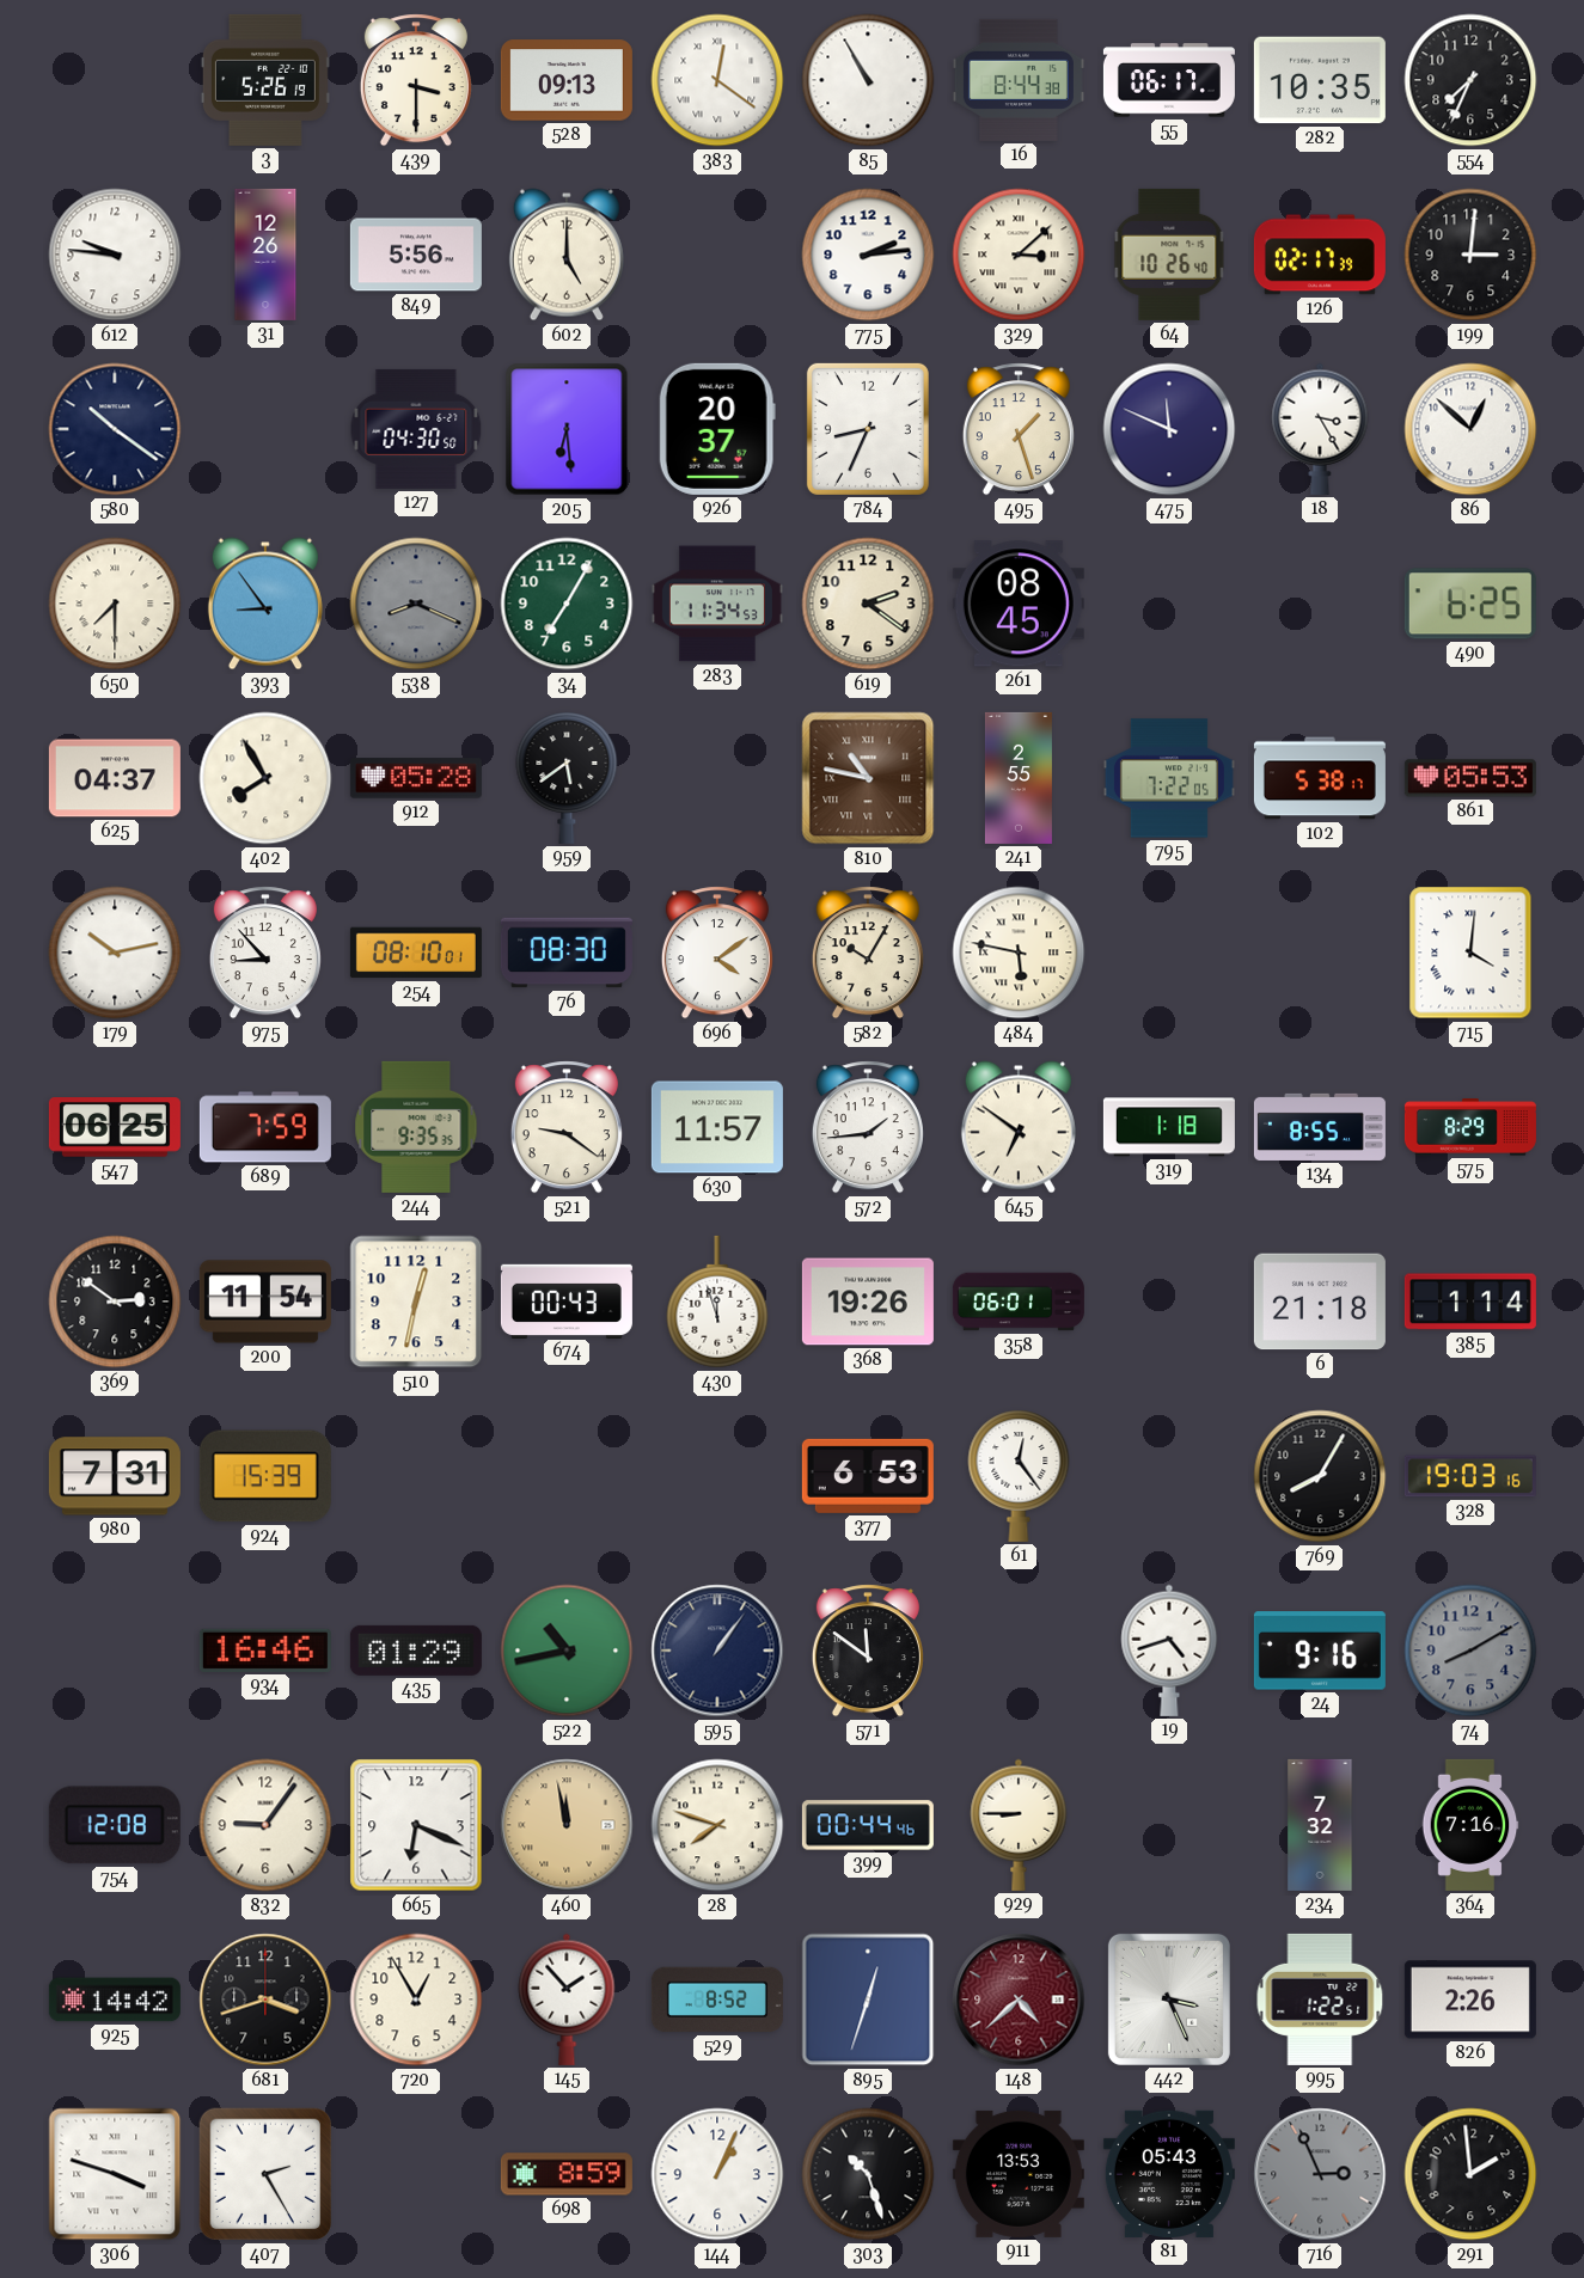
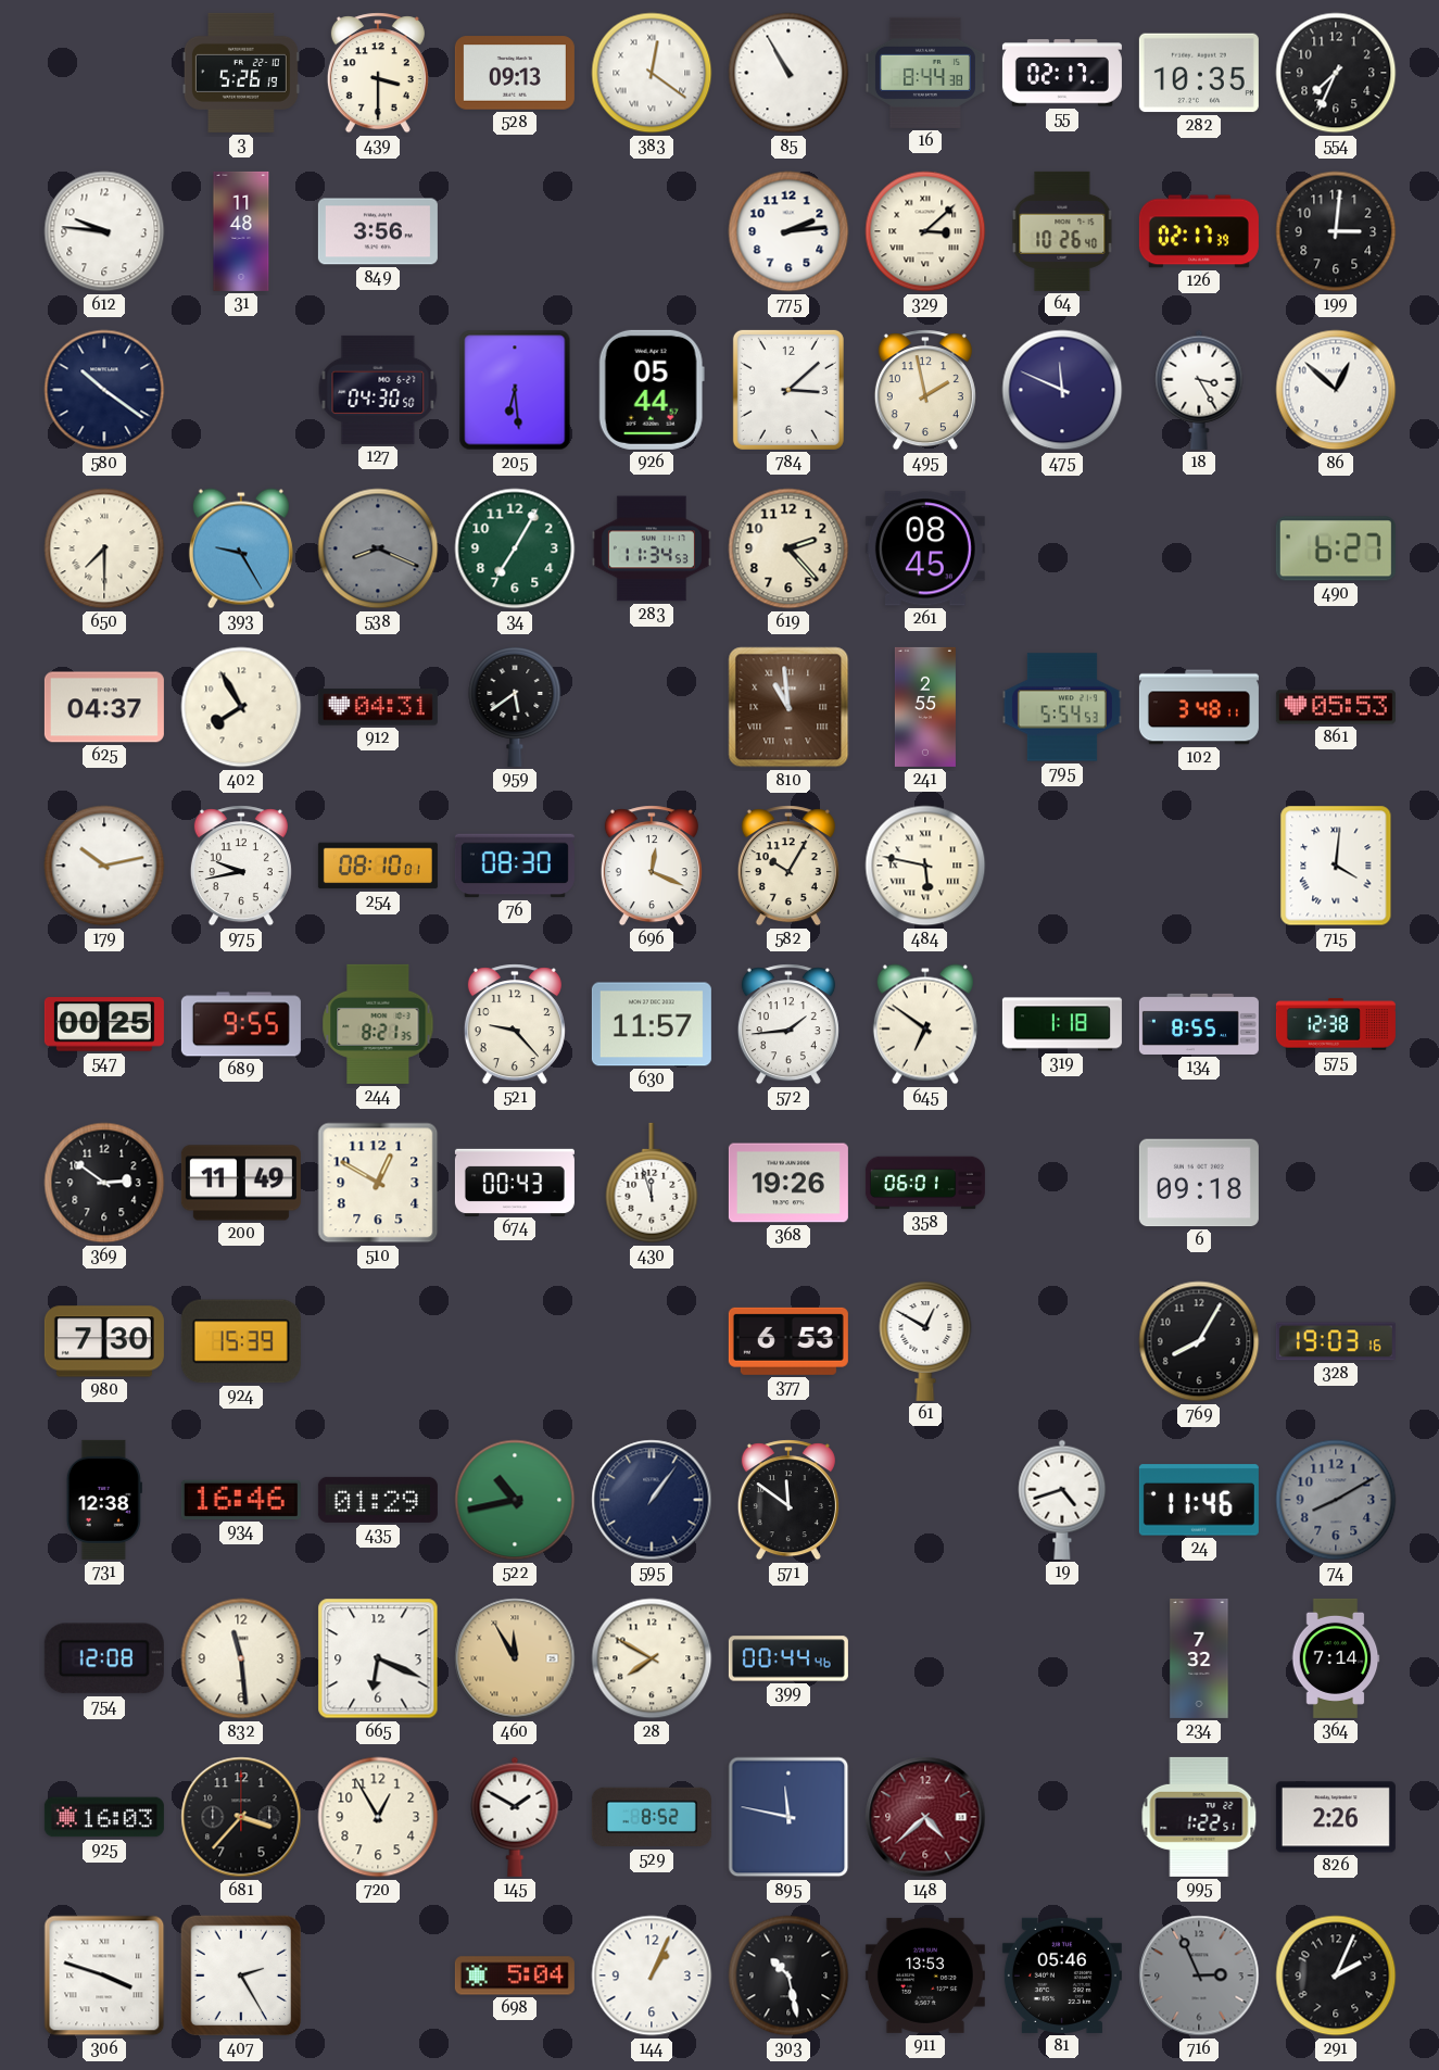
55: 06:17 -> 02:17 (1062, 73)
31: 12:26 -> 11:48 (241, 231)
849: 5:56 -> 3:56 (378, 231)
602: 5:00 -> none (567, 255)
926: 20:37 -> 05:44 (652, 390)
784: 8:34 -> 3:08 (788, 390)
495: 1:27 -> 1:58 (925, 390)
393: 8:54 -> 9:25 (241, 548)
619: 2:21 -> 2:23 (788, 548)
490: 6:25 -> 6:27 (1336, 548)
912: 05:28 -> 04:31 (378, 707)
810: 10:47 -> 10:59 (788, 707)
795: 7:22 -> 5:54 (1062, 707)
102: 5:38 -> 3:48 (1199, 707)
975: 8:53 -> 9:43 (241, 866)
696: 4:09 -> 12:19 (652, 866)
547: 06:25 -> 00:25 (104, 1024)
689: 7:59 -> 9:55 (241, 1024)
244: 9:35 -> 8:21 (378, 1024)
521: 9:21 -> 9:23 (515, 1024)
575: 8:29 -> 12:38 (1336, 1024)
200: 11:54 -> 11:49 (241, 1183)
510: 12:32 -> 12:50 (378, 1183)
6: 21:18 -> 09:18 (1199, 1183)
385: 1:14 -> none (1470, 1302)
980: 7:31 -> 7:30 (104, 1341)
61: 12:24 -> 12:50 (925, 1341)
731: none -> 12:38 (104, 1500)
24: 9:16 -> 11:46 (1199, 1500)
832: 9:06 -> 11:29 (241, 1658)
460: 11:58 -> 11:55 (515, 1658)
28: 7:48 -> 7:50 (652, 1658)
929: 8:45 -> none (1019, 1825)
364: 7:16 -> 7:14 (1336, 1658)
925: 14:42 -> 16:03 (104, 1817)
681: 3:42 -> 3:37 (241, 1817)
145: 1:53 -> 1:50 (515, 1817)
895: 12:33 -> 11:47 (788, 1817)
442: 3:26 -> none (1169, 2000)
698: 8:59 -> 5:04 (515, 1976)
303: 10:27 -> 10:28 (788, 1976)
81: 05:43 -> 05:46 (1062, 1976)
291: 1:59 -> 2:04 (1336, 1976)
